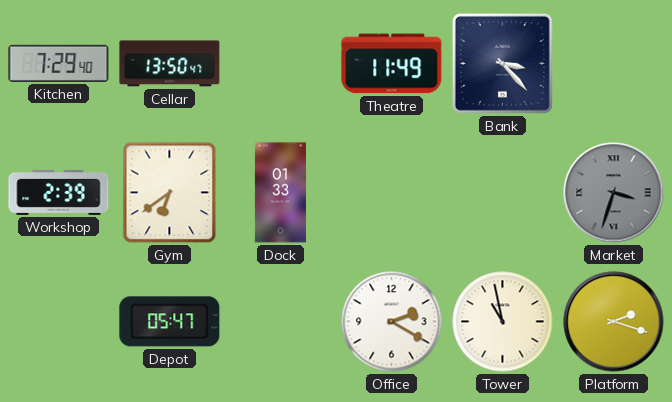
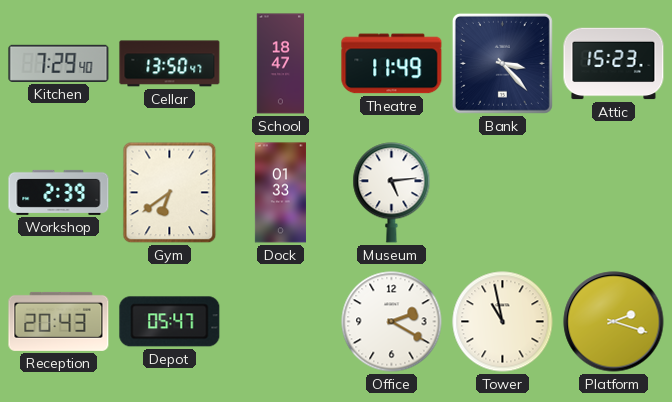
School: none -> 18:47 (281, 64)
Attic: none -> 15:23 (614, 64)
Museum: none -> 5:14 (392, 193)
Market: 3:33 -> none (614, 193)
Reception: none -> 20:43 (59, 321)
